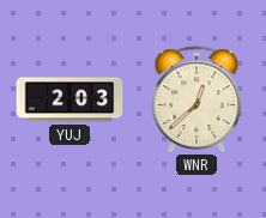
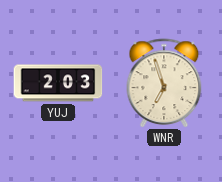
WNR: 12:38 -> 6:57 (164, 83)
